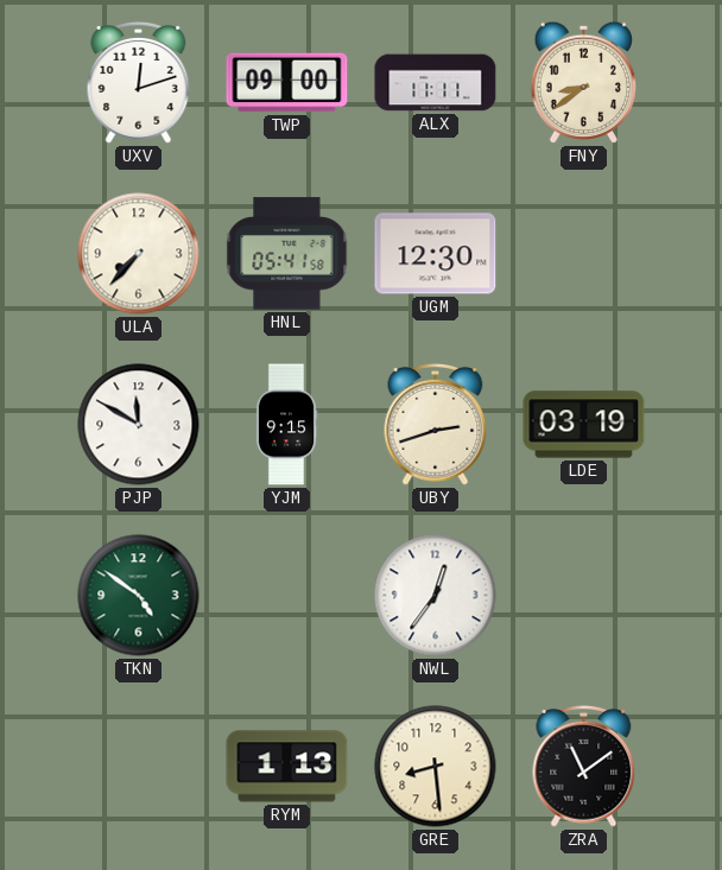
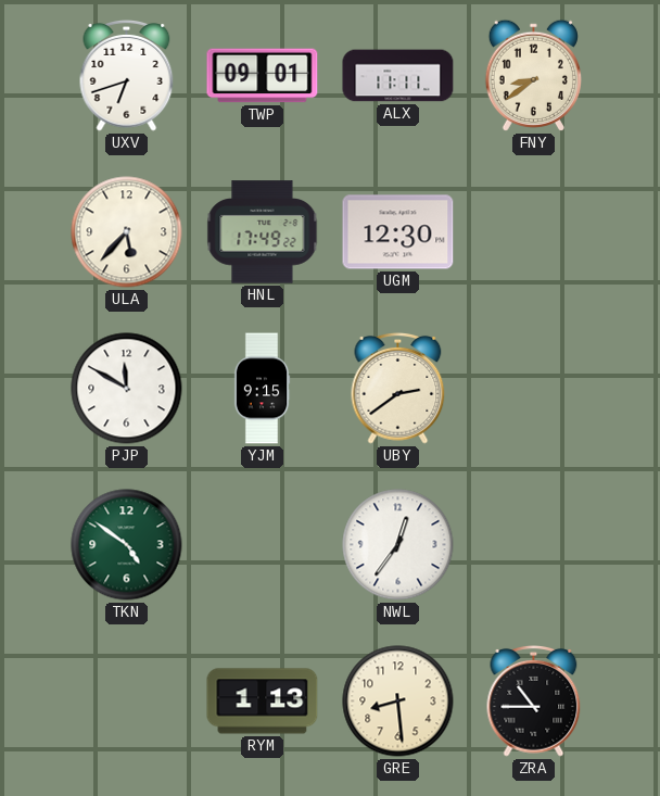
UXV: 12:12 -> 6:42 (127, 75)
TWP: 09:00 -> 09:01 (263, 76)
ULA: 7:37 -> 5:37 (127, 232)
HNL: 05:41 -> 17:49 (263, 232)
UBY: 2:42 -> 2:39 (398, 388)
LDE: 03:19 -> none (584, 425)
ZRA: 11:09 -> 10:45 (534, 700)
